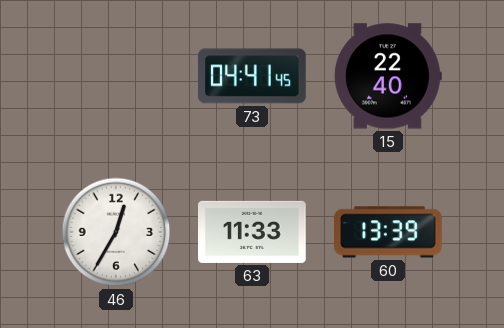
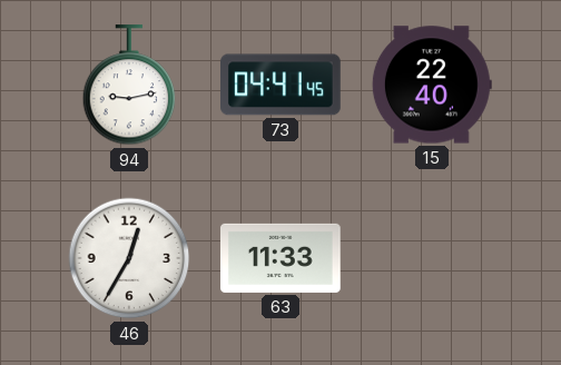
94: none -> 9:13 (129, 86)
60: 13:39 -> none (388, 232)
